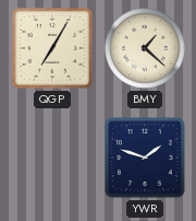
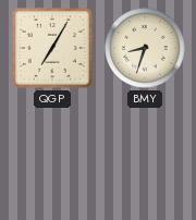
BMY: 1:22 -> 8:33 (145, 48)
YWR: 1:48 -> none (145, 158)
